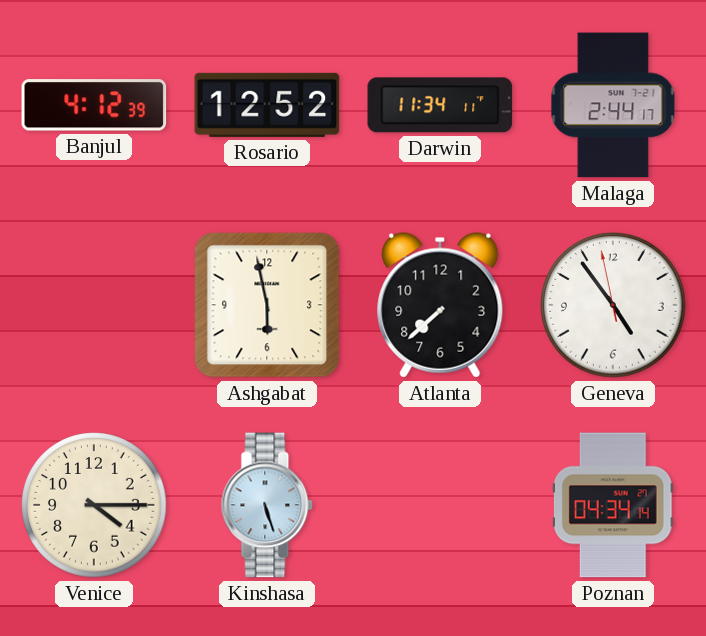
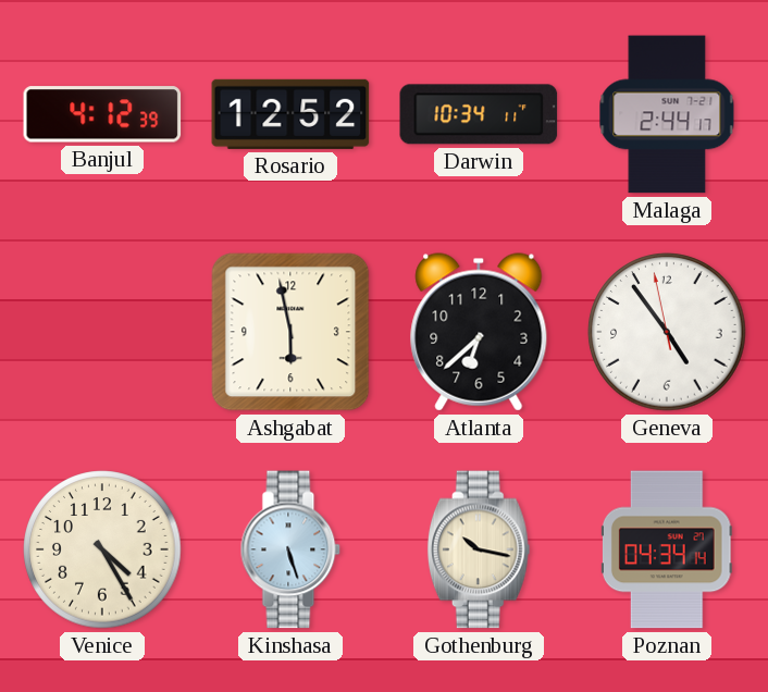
Darwin: 11:34 -> 10:34 (479, 114)
Atlanta: 7:38 -> 6:38 (479, 332)
Venice: 4:15 -> 4:25 (102, 549)
Gothenburg: none -> 10:17 (479, 549)
